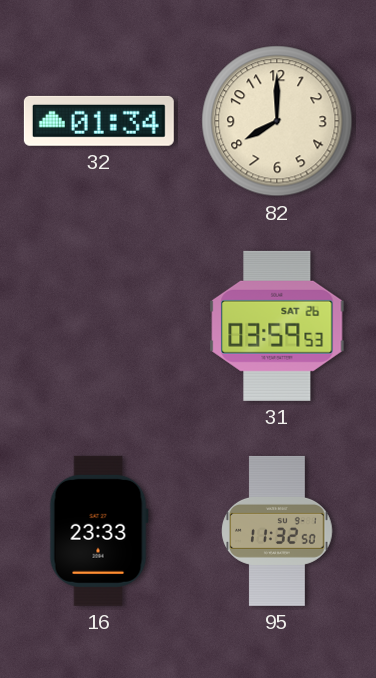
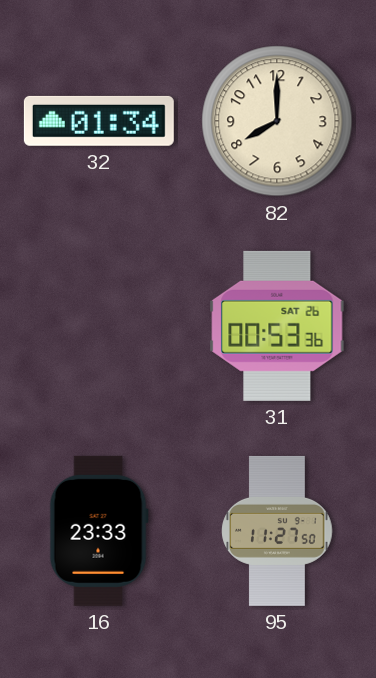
31: 03:59 -> 00:53 (277, 326)
95: 11:32 -> 11:27 (277, 531)
